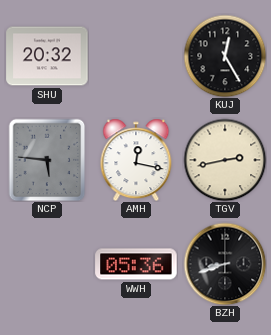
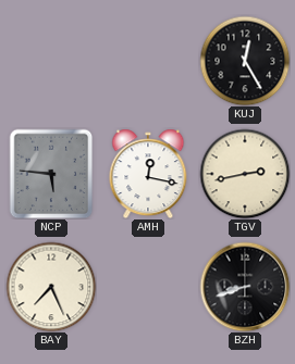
SHU: 20:32 -> none (47, 56)
BAY: none -> 7:26 (51, 287)
WWH: 05:36 -> none (136, 264)
